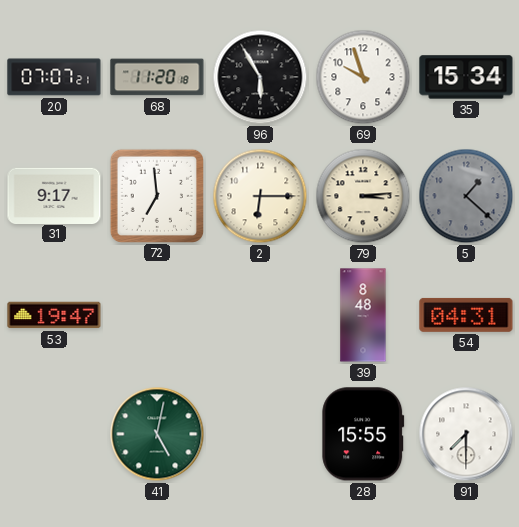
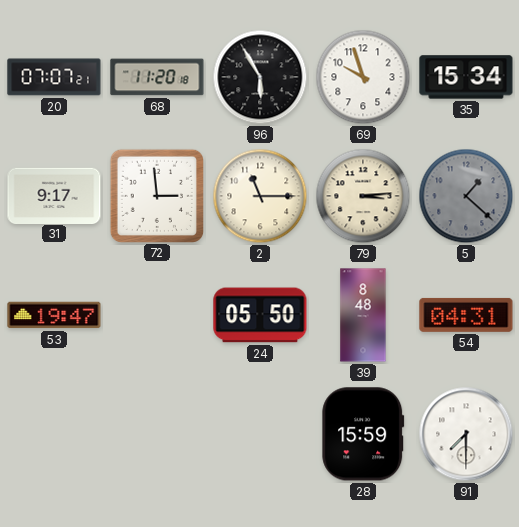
72: 6:59 -> 2:59 (156, 195)
2: 6:15 -> 11:15 (260, 196)
24: none -> 05:50 (260, 315)
41: 5:02 -> none (157, 434)
28: 15:55 -> 15:59 (363, 434)
